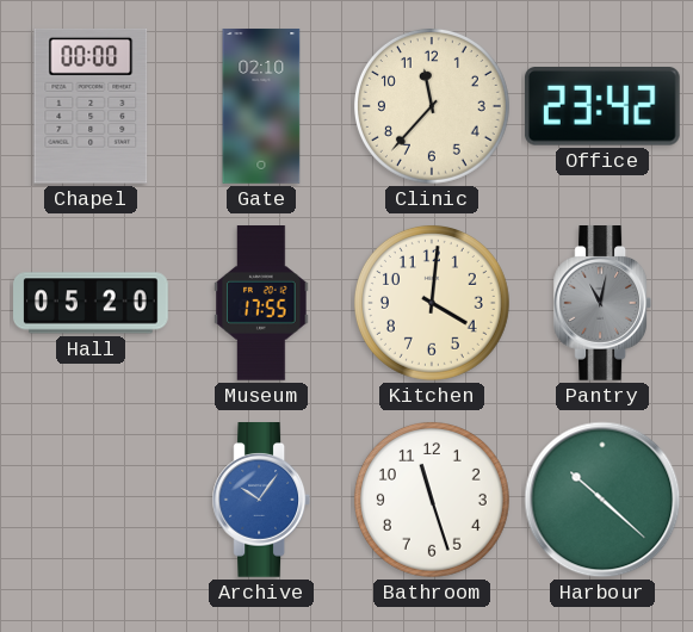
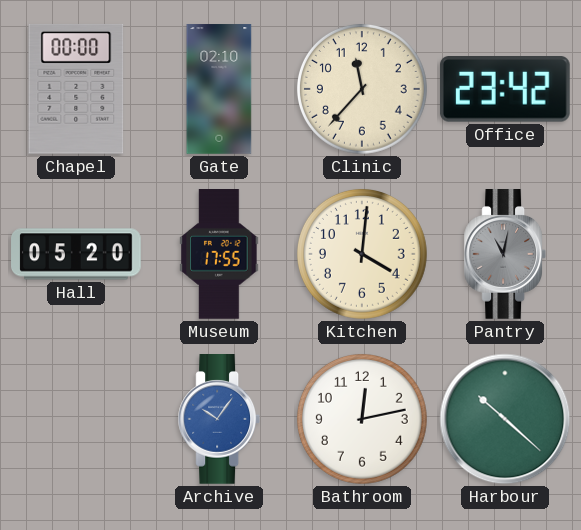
Bathroom: 11:27 -> 12:13 (362, 419)
